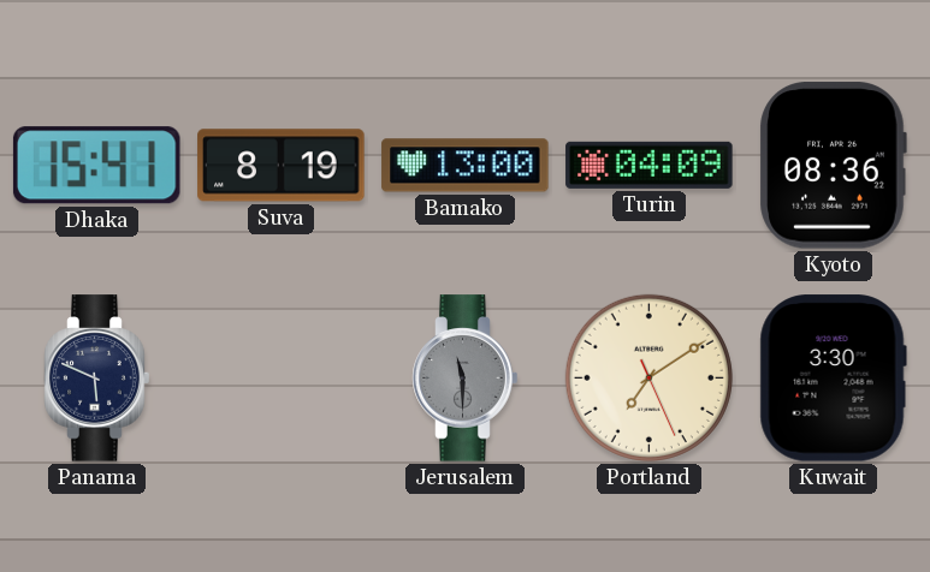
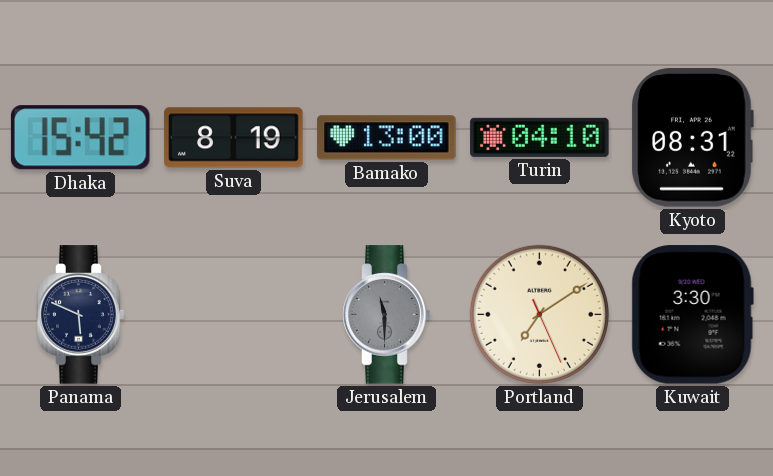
Dhaka: 15:41 -> 15:42 (80, 138)
Turin: 04:09 -> 04:10 (540, 137)
Kyoto: 08:36 -> 08:31 (692, 138)
